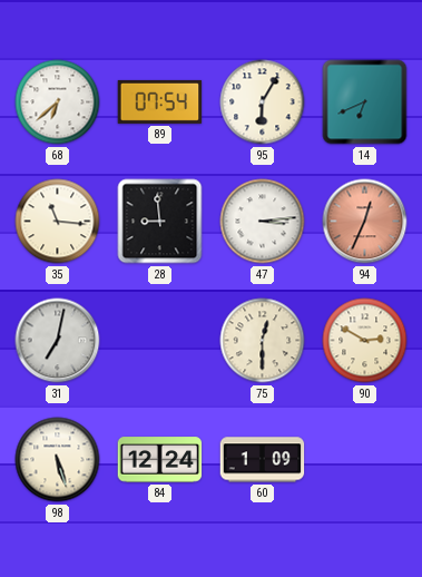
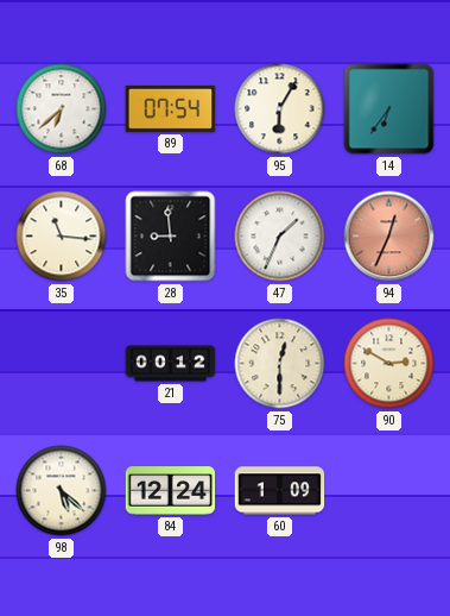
14: 6:41 -> 6:36 (389, 109)
47: 3:14 -> 1:34 (280, 237)
31: 7:02 -> none (58, 341)
21: none -> 00:12 (171, 364)
98: 5:27 -> 5:22 (62, 491)
